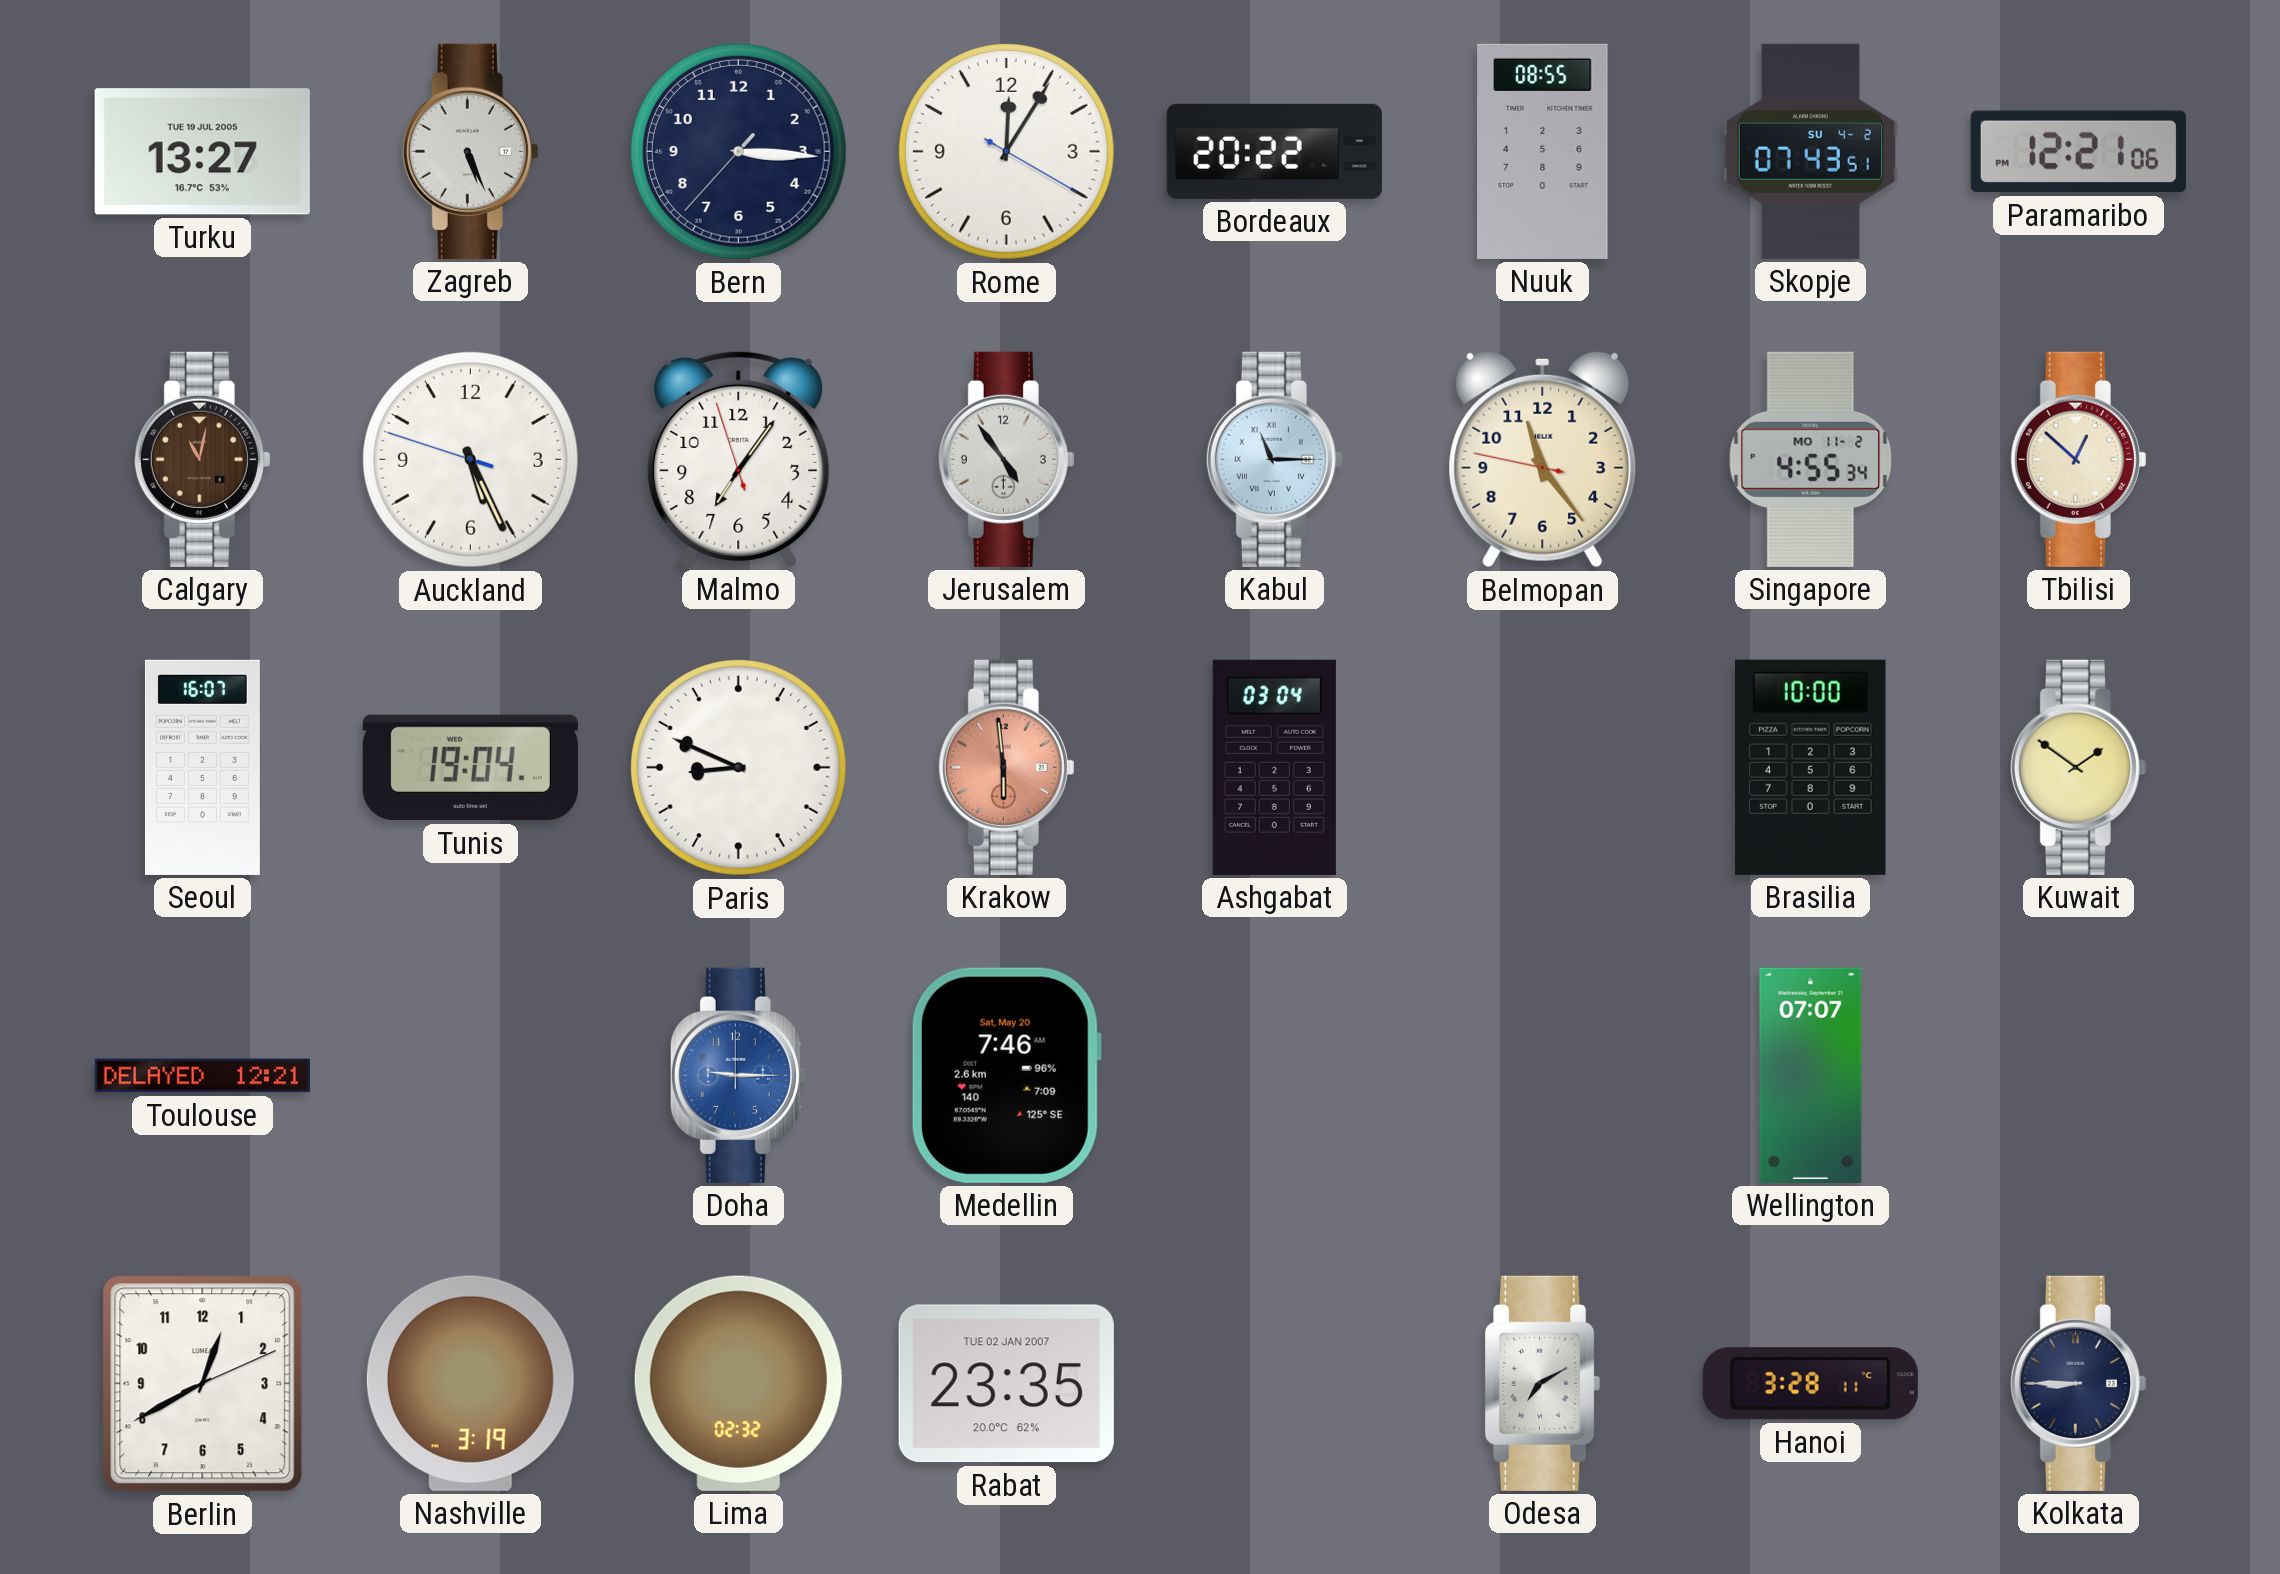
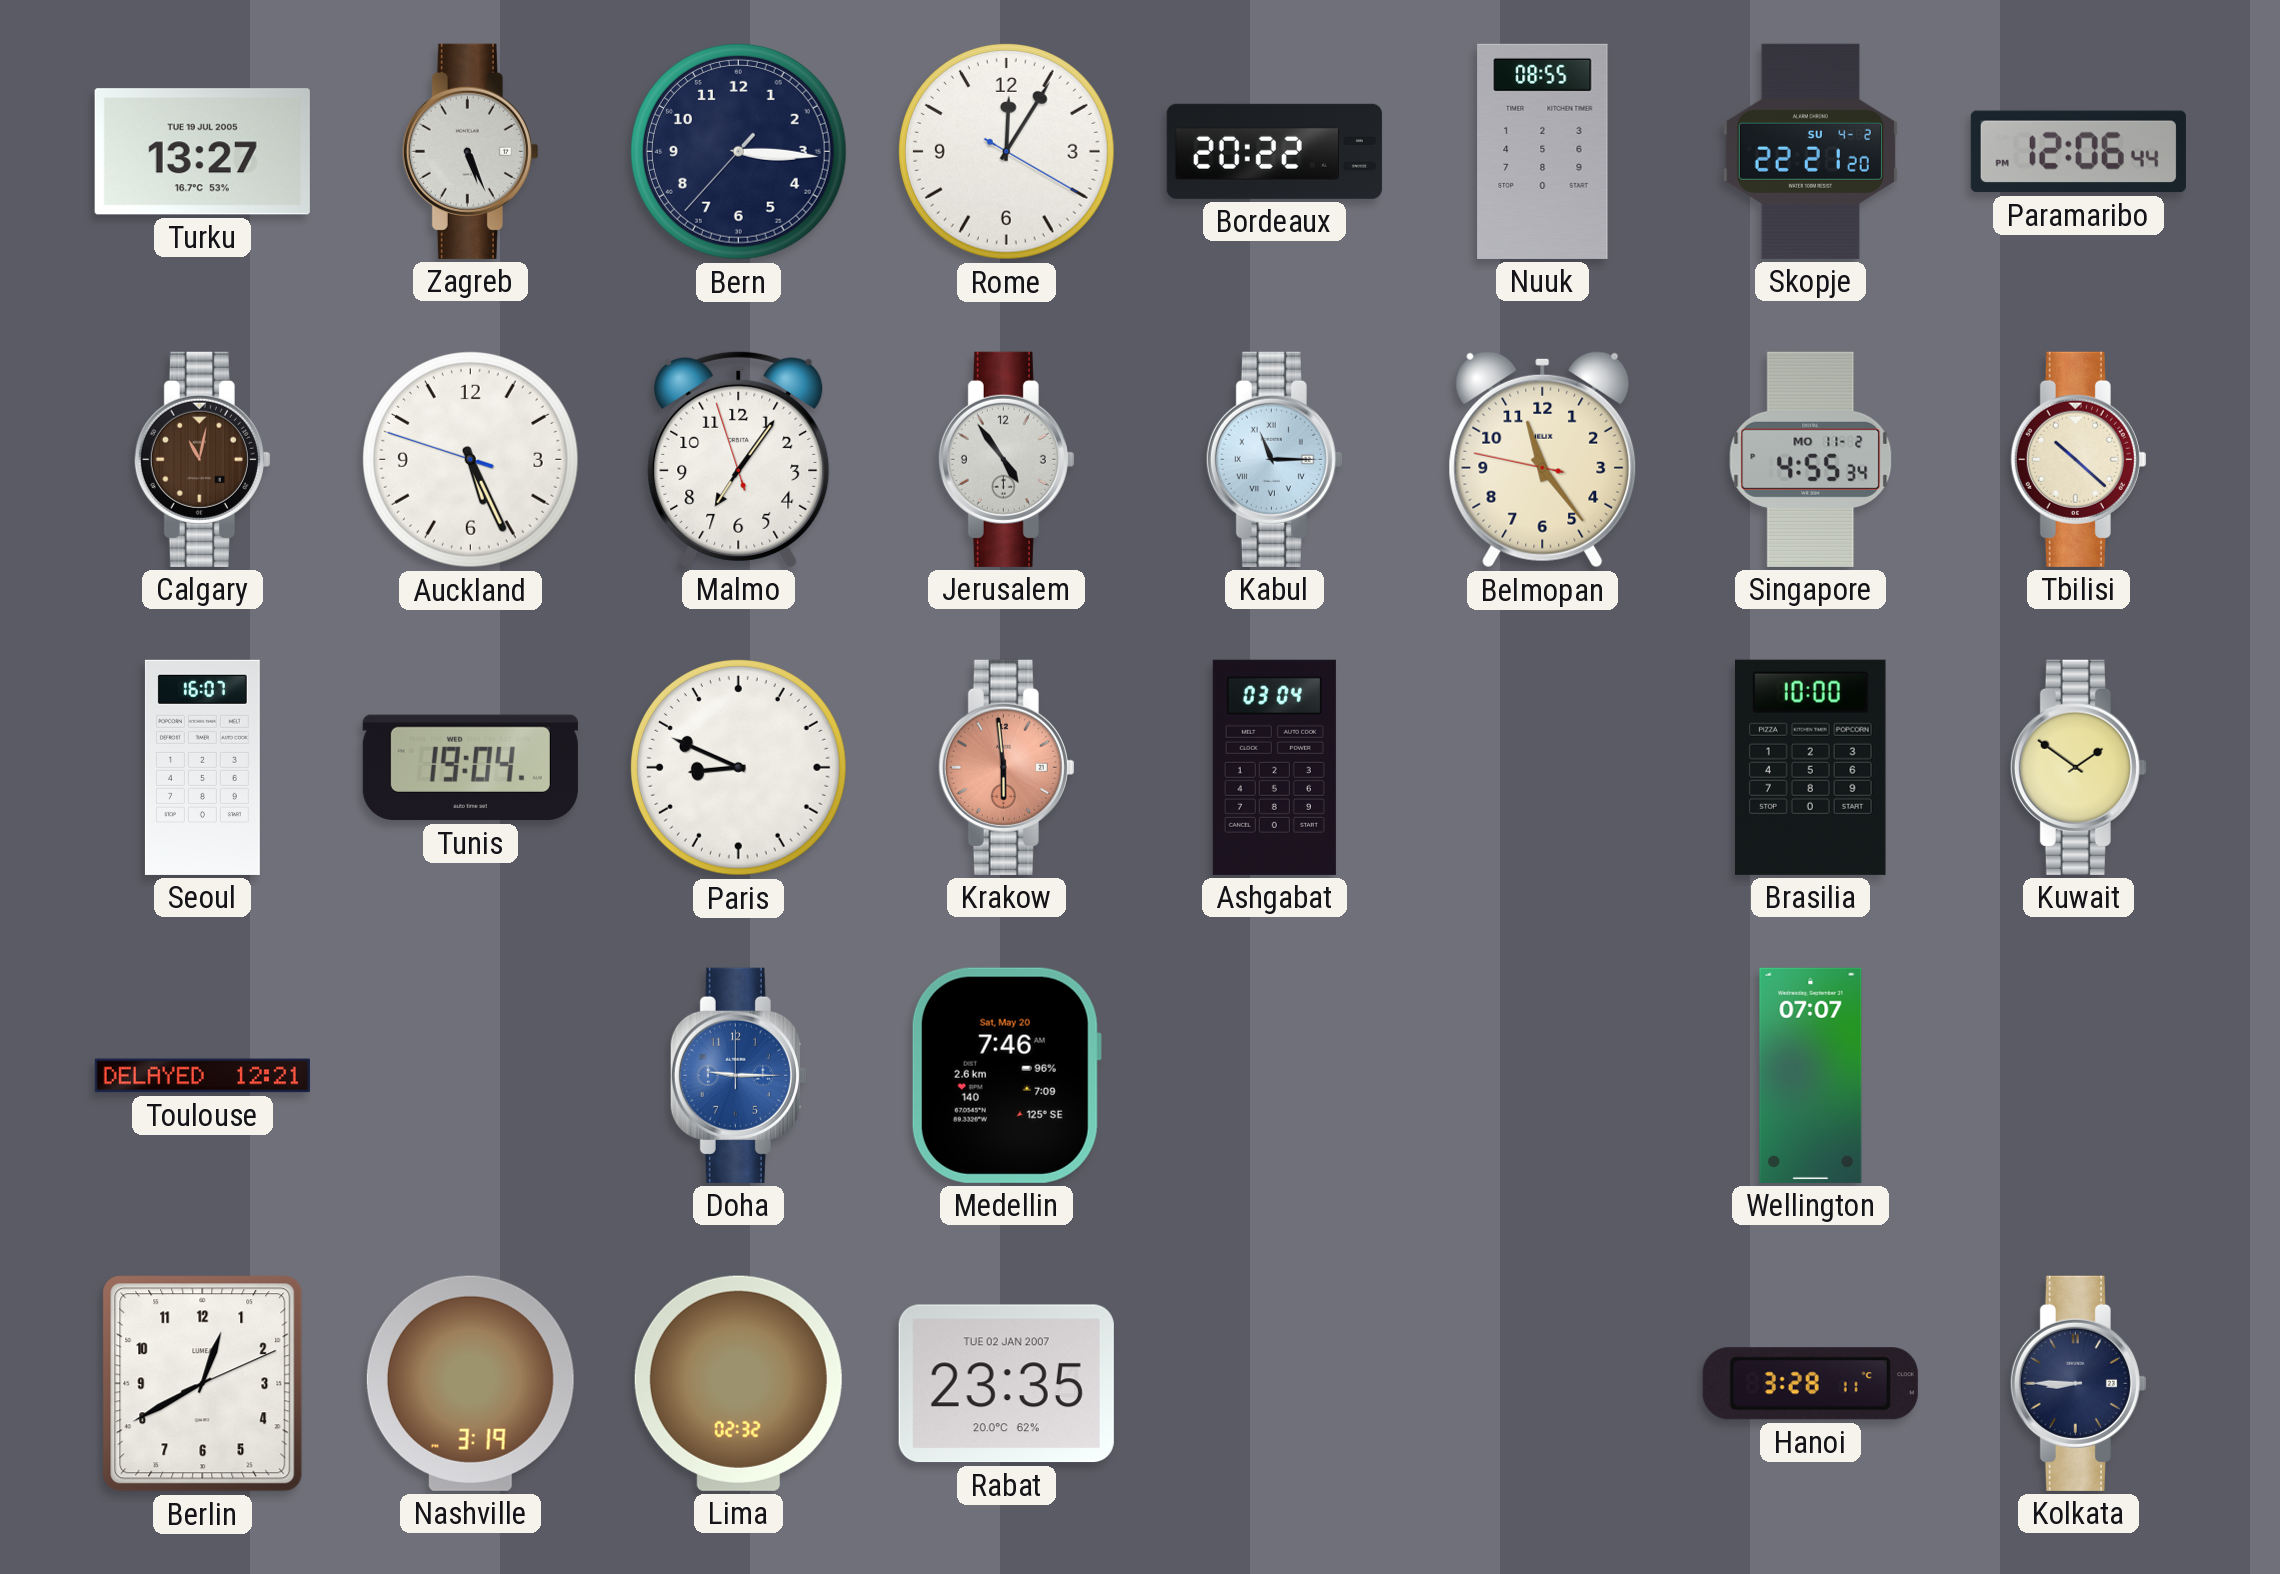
Skopje: 07:43 -> 22:21 (1810, 151)
Paramaribo: 12:21 -> 12:06 (2078, 152)
Tbilisi: 12:52 -> 10:22 (2078, 459)
Odesa: 7:10 -> none (1543, 1383)
